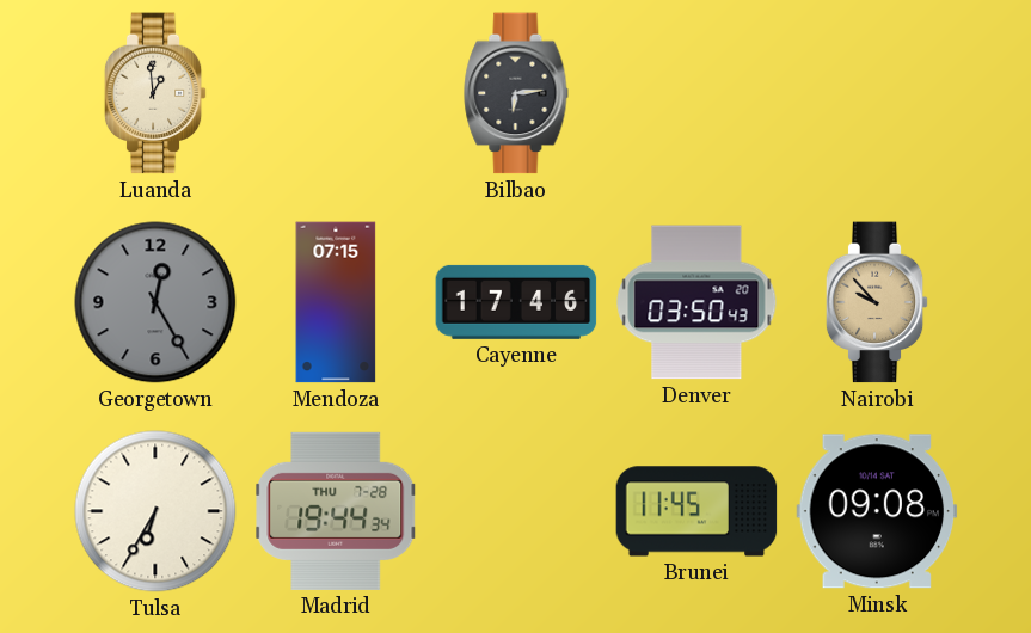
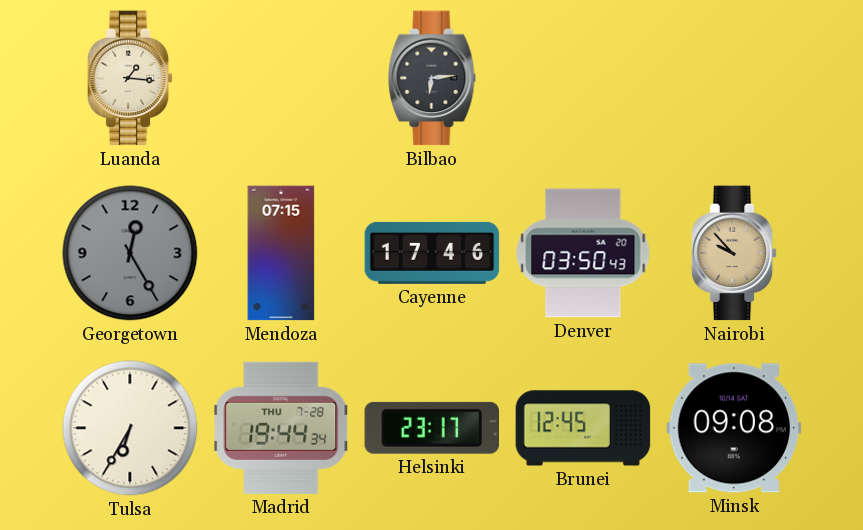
Luanda: 12:59 -> 1:16 (130, 78)
Helsinki: none -> 23:17 (431, 428)
Brunei: 11:45 -> 12:45 (583, 428)
